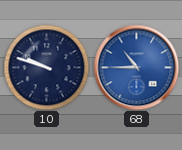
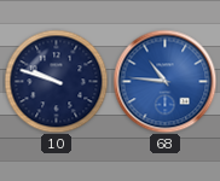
68: 10:45 -> 10:46 (164, 81)
